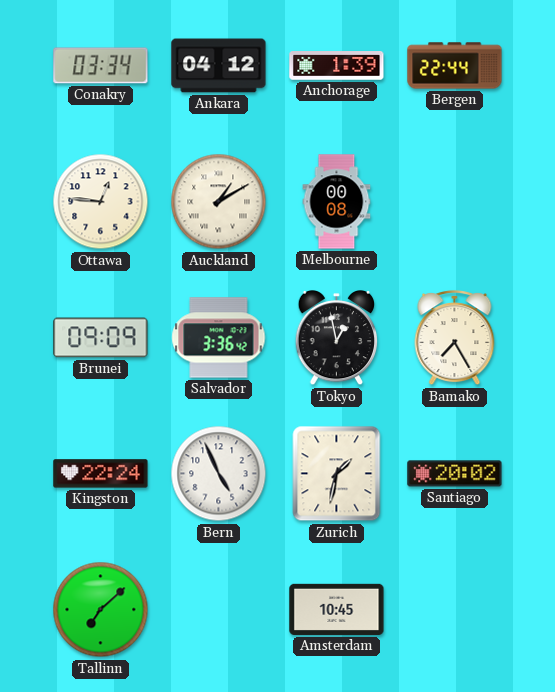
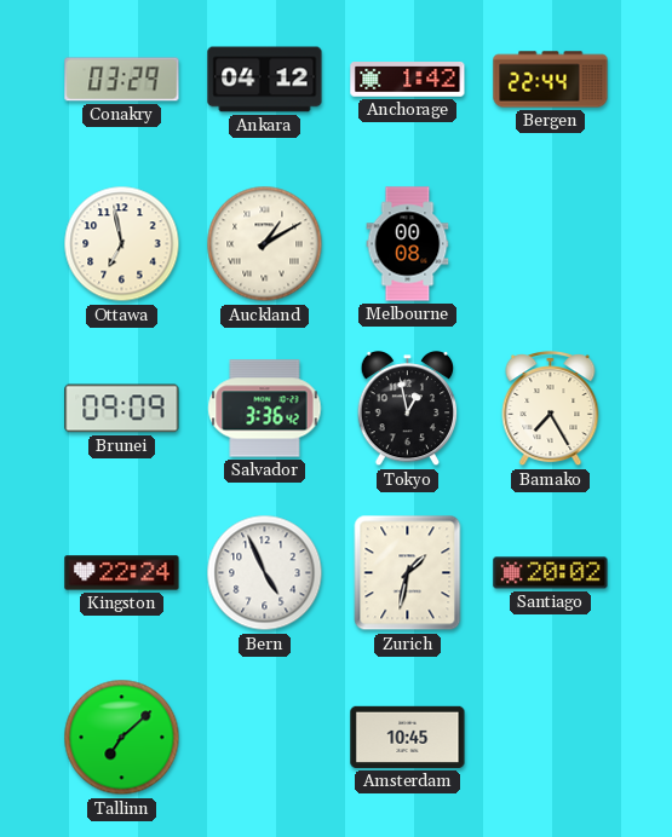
Conakry: 03:34 -> 03:29 (122, 80)
Anchorage: 1:39 -> 1:42 (408, 80)
Ottawa: 12:46 -> 6:58 (122, 244)
